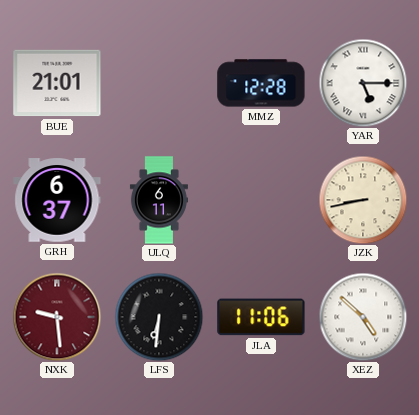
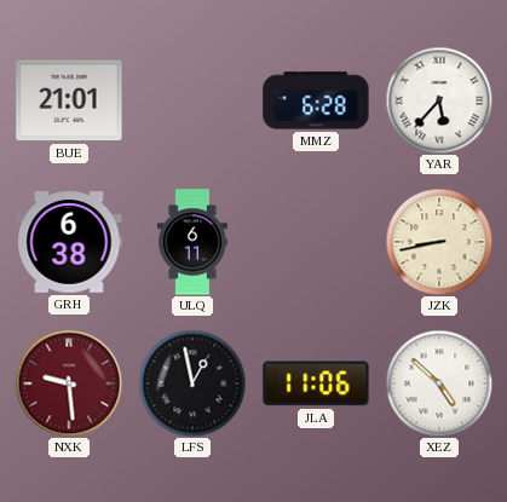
MMZ: 12:28 -> 6:28 (316, 100)
YAR: 5:15 -> 5:37 (439, 100)
GRH: 6:37 -> 6:38 (69, 242)
LFS: 6:31 -> 12:58 (192, 383)
